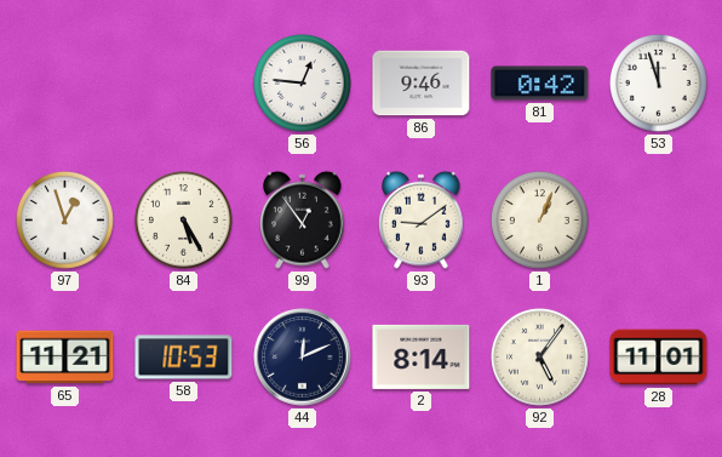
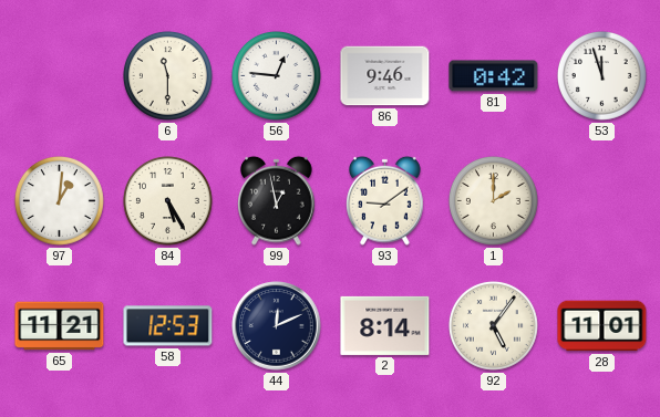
6: none -> 11:30 (167, 75)
97: 12:57 -> 1:01 (59, 200)
99: 12:54 -> 12:58 (277, 200)
1: 1:04 -> 2:00 (493, 200)
58: 10:53 -> 12:53 (168, 326)
